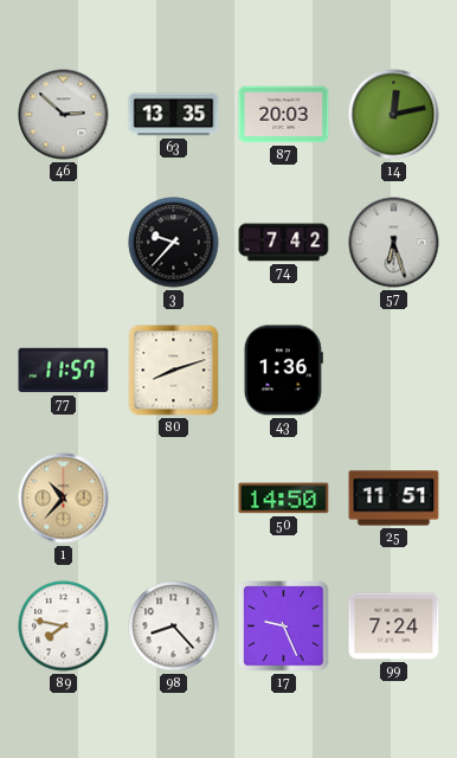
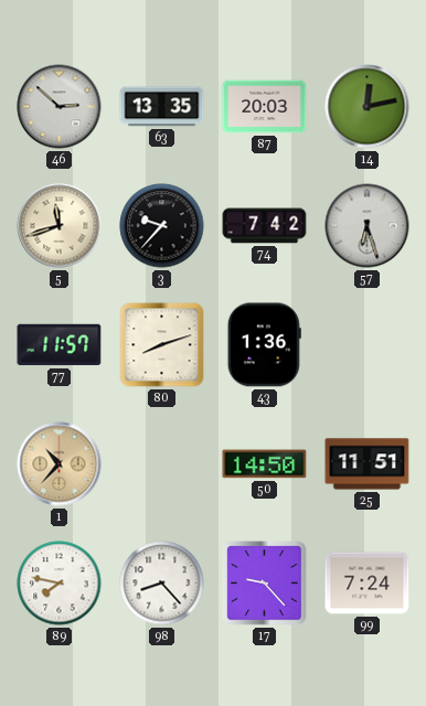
5: none -> 11:42 (60, 226)
17: 9:26 -> 9:23 (265, 584)
